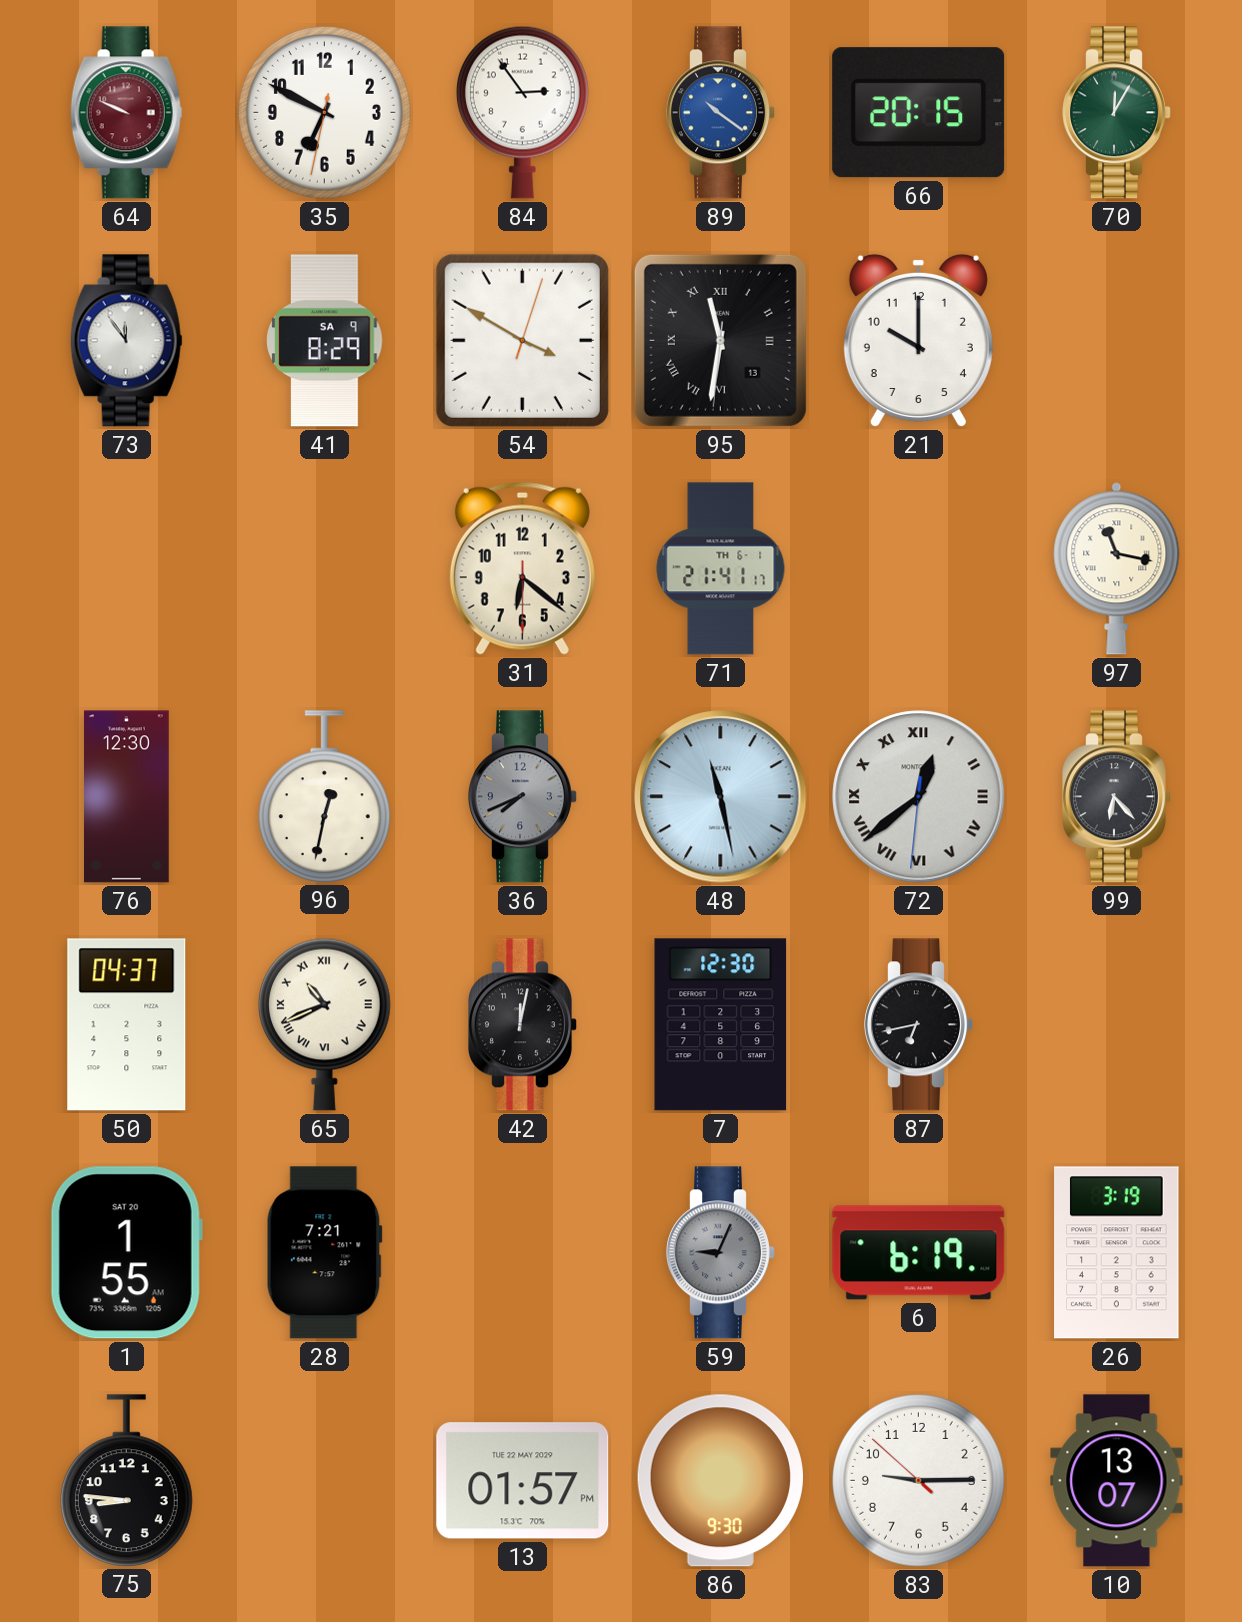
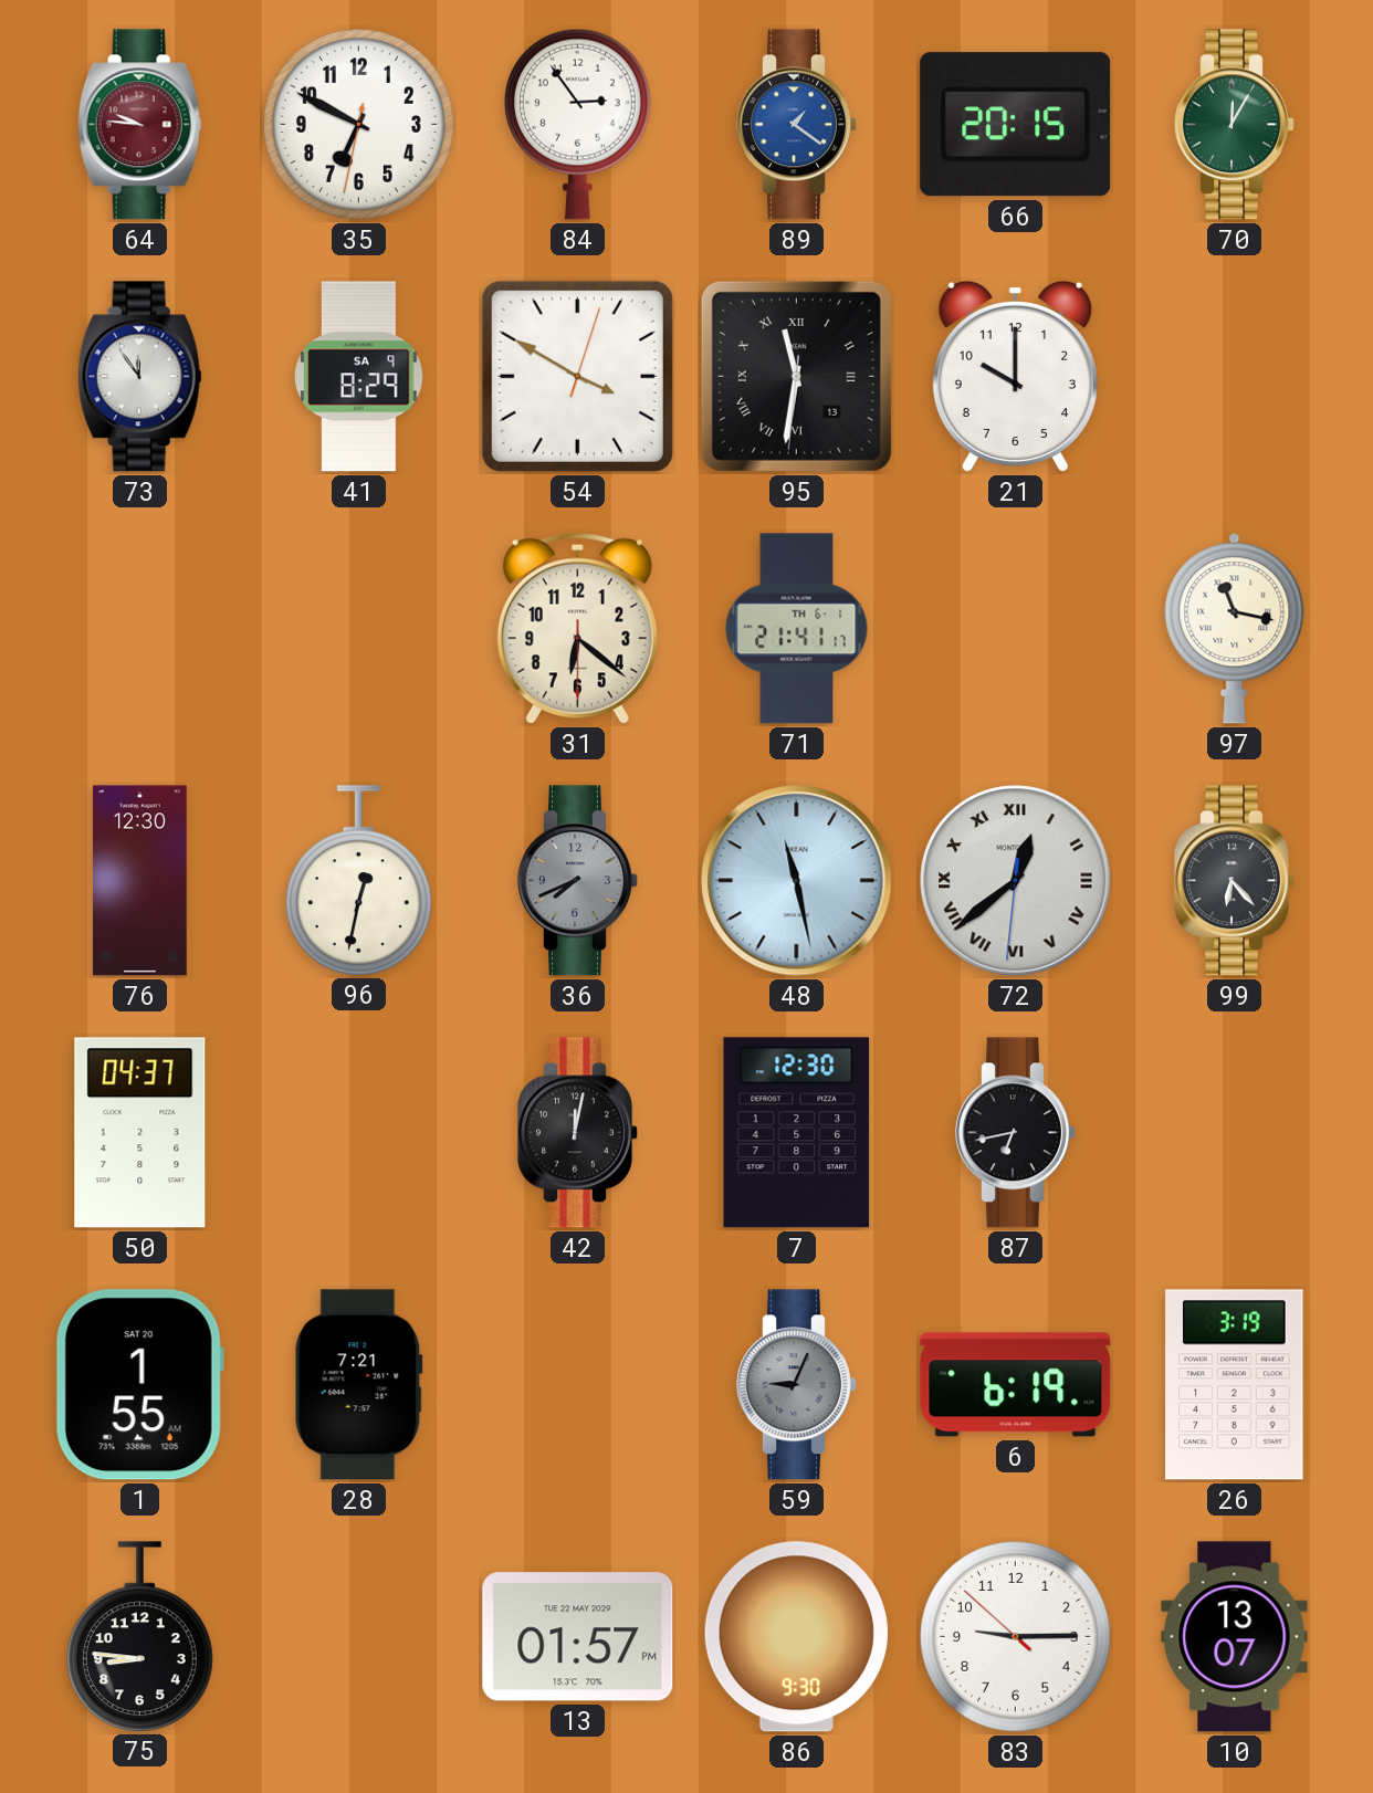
64: 9:49 -> 9:46 (139, 125)
89: 10:21 -> 1:21 (797, 125)
65: 10:41 -> none (324, 1024)
